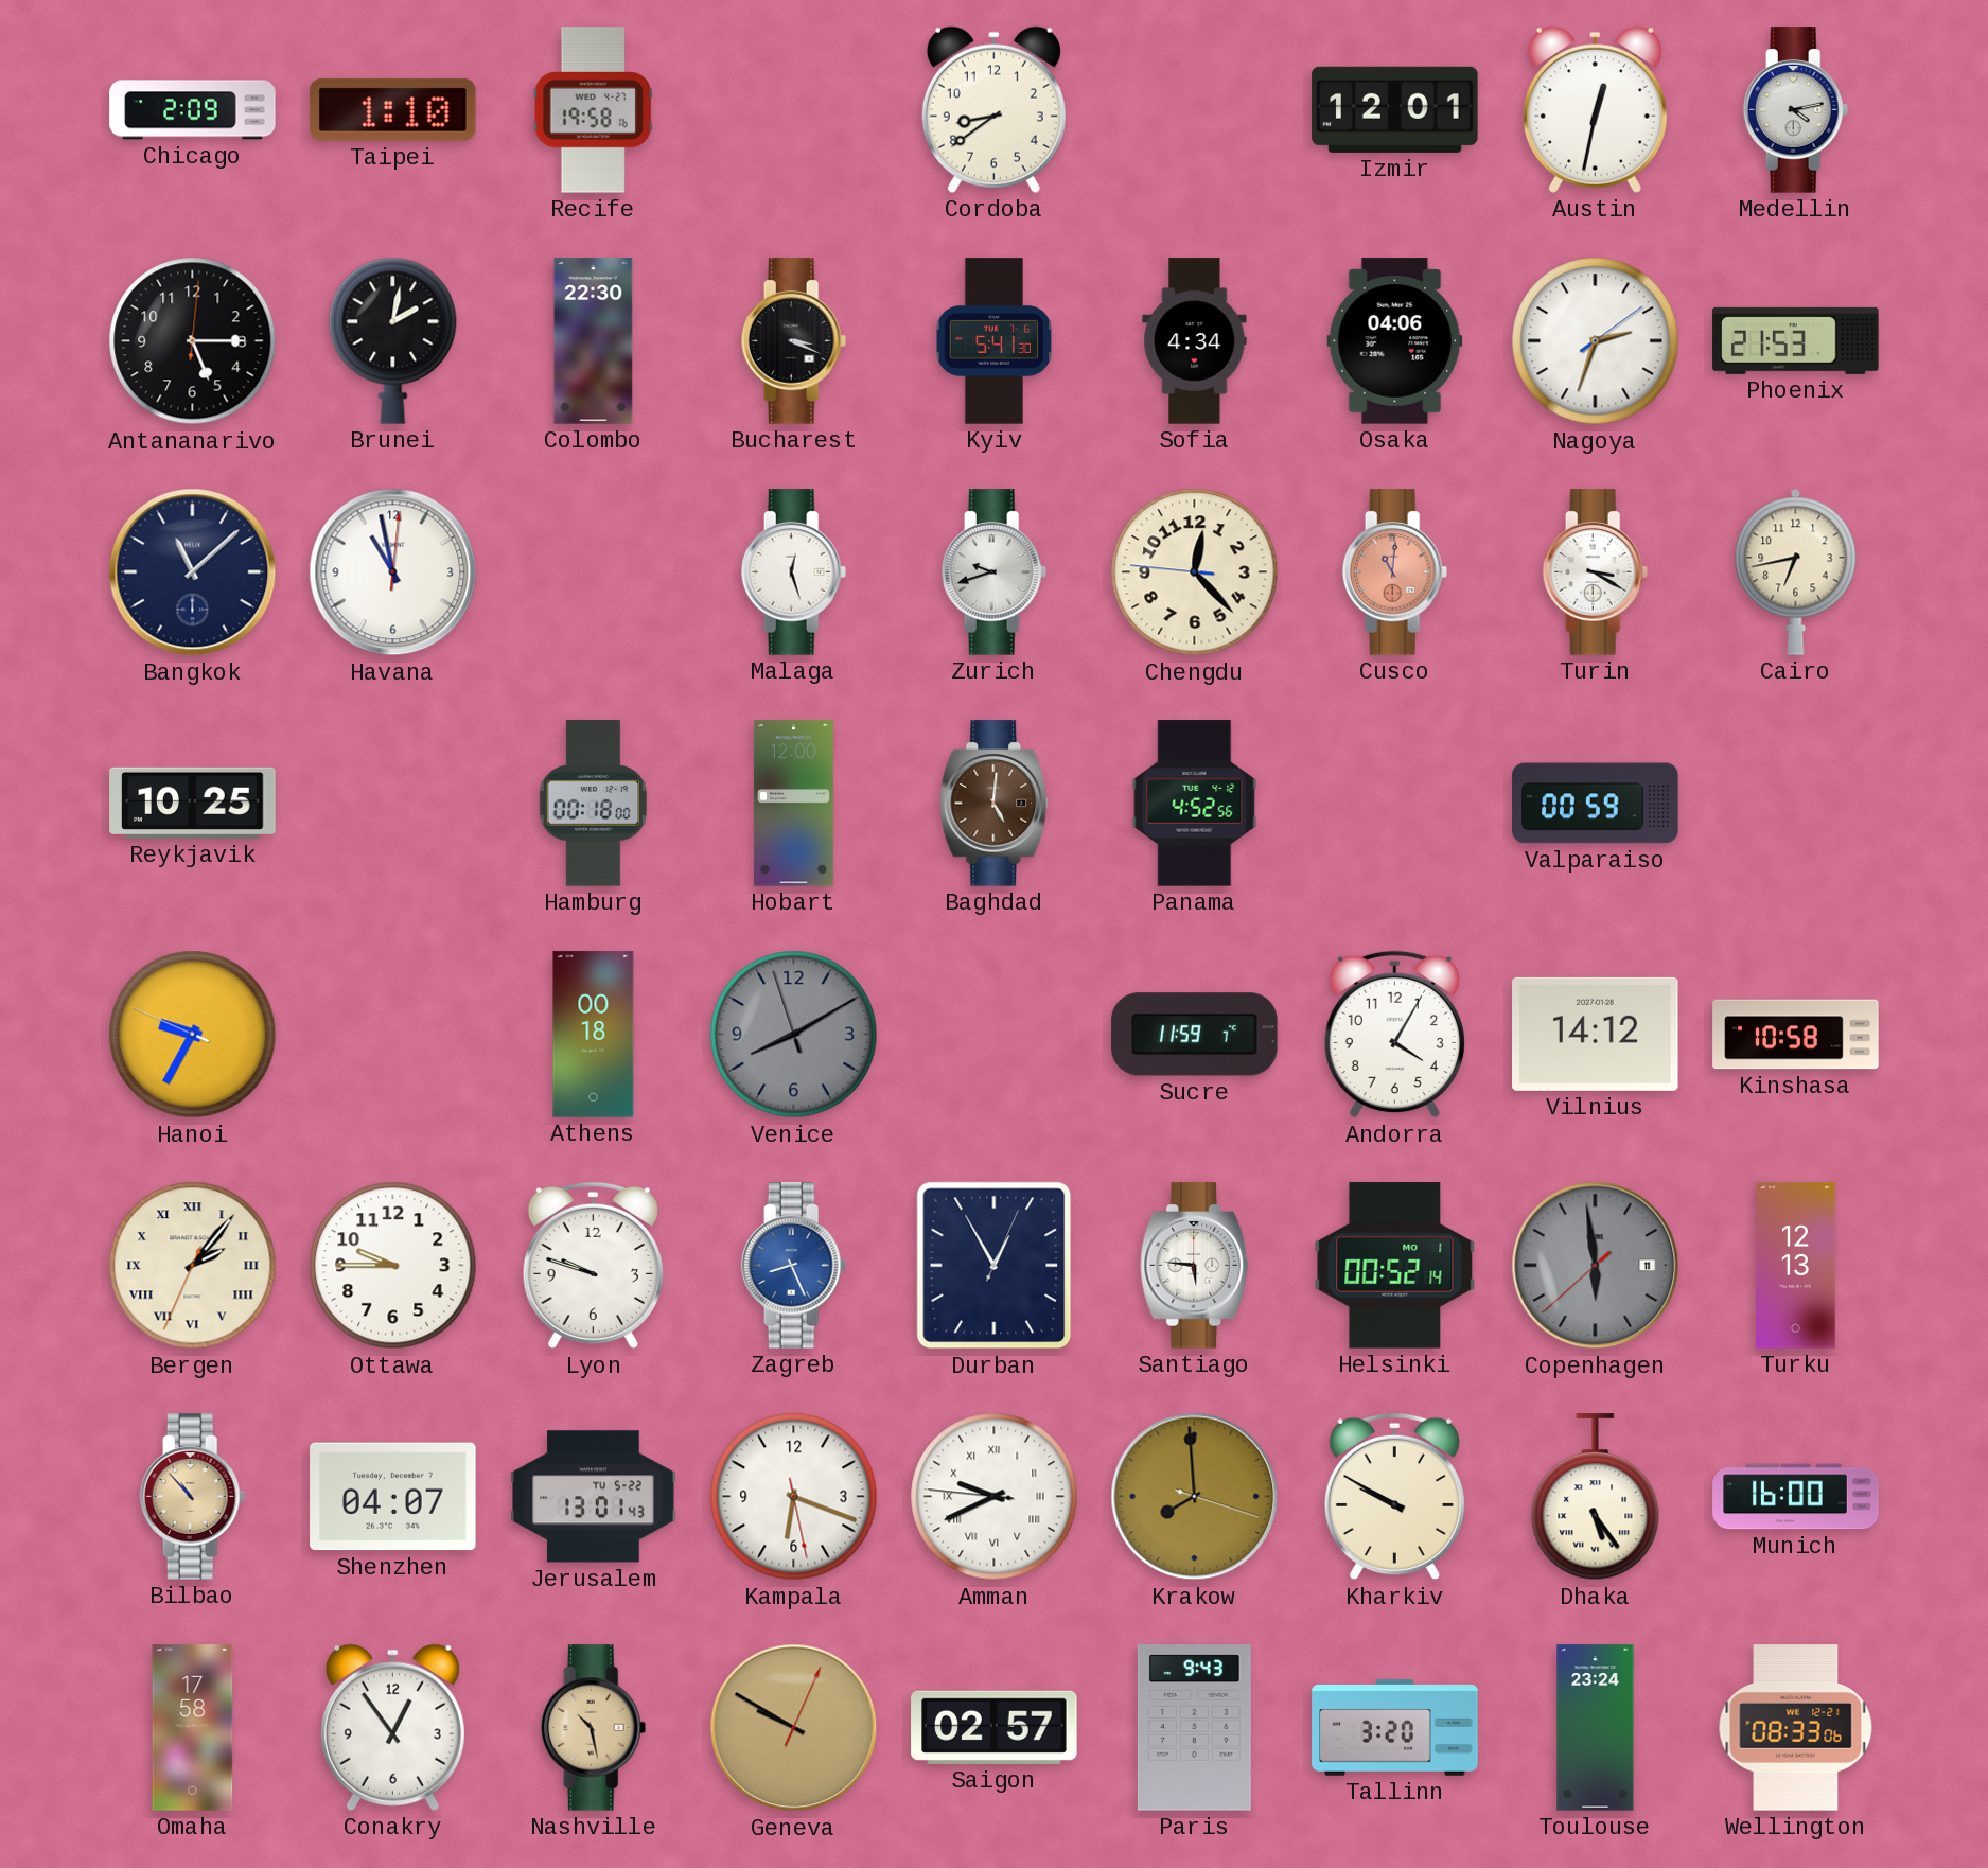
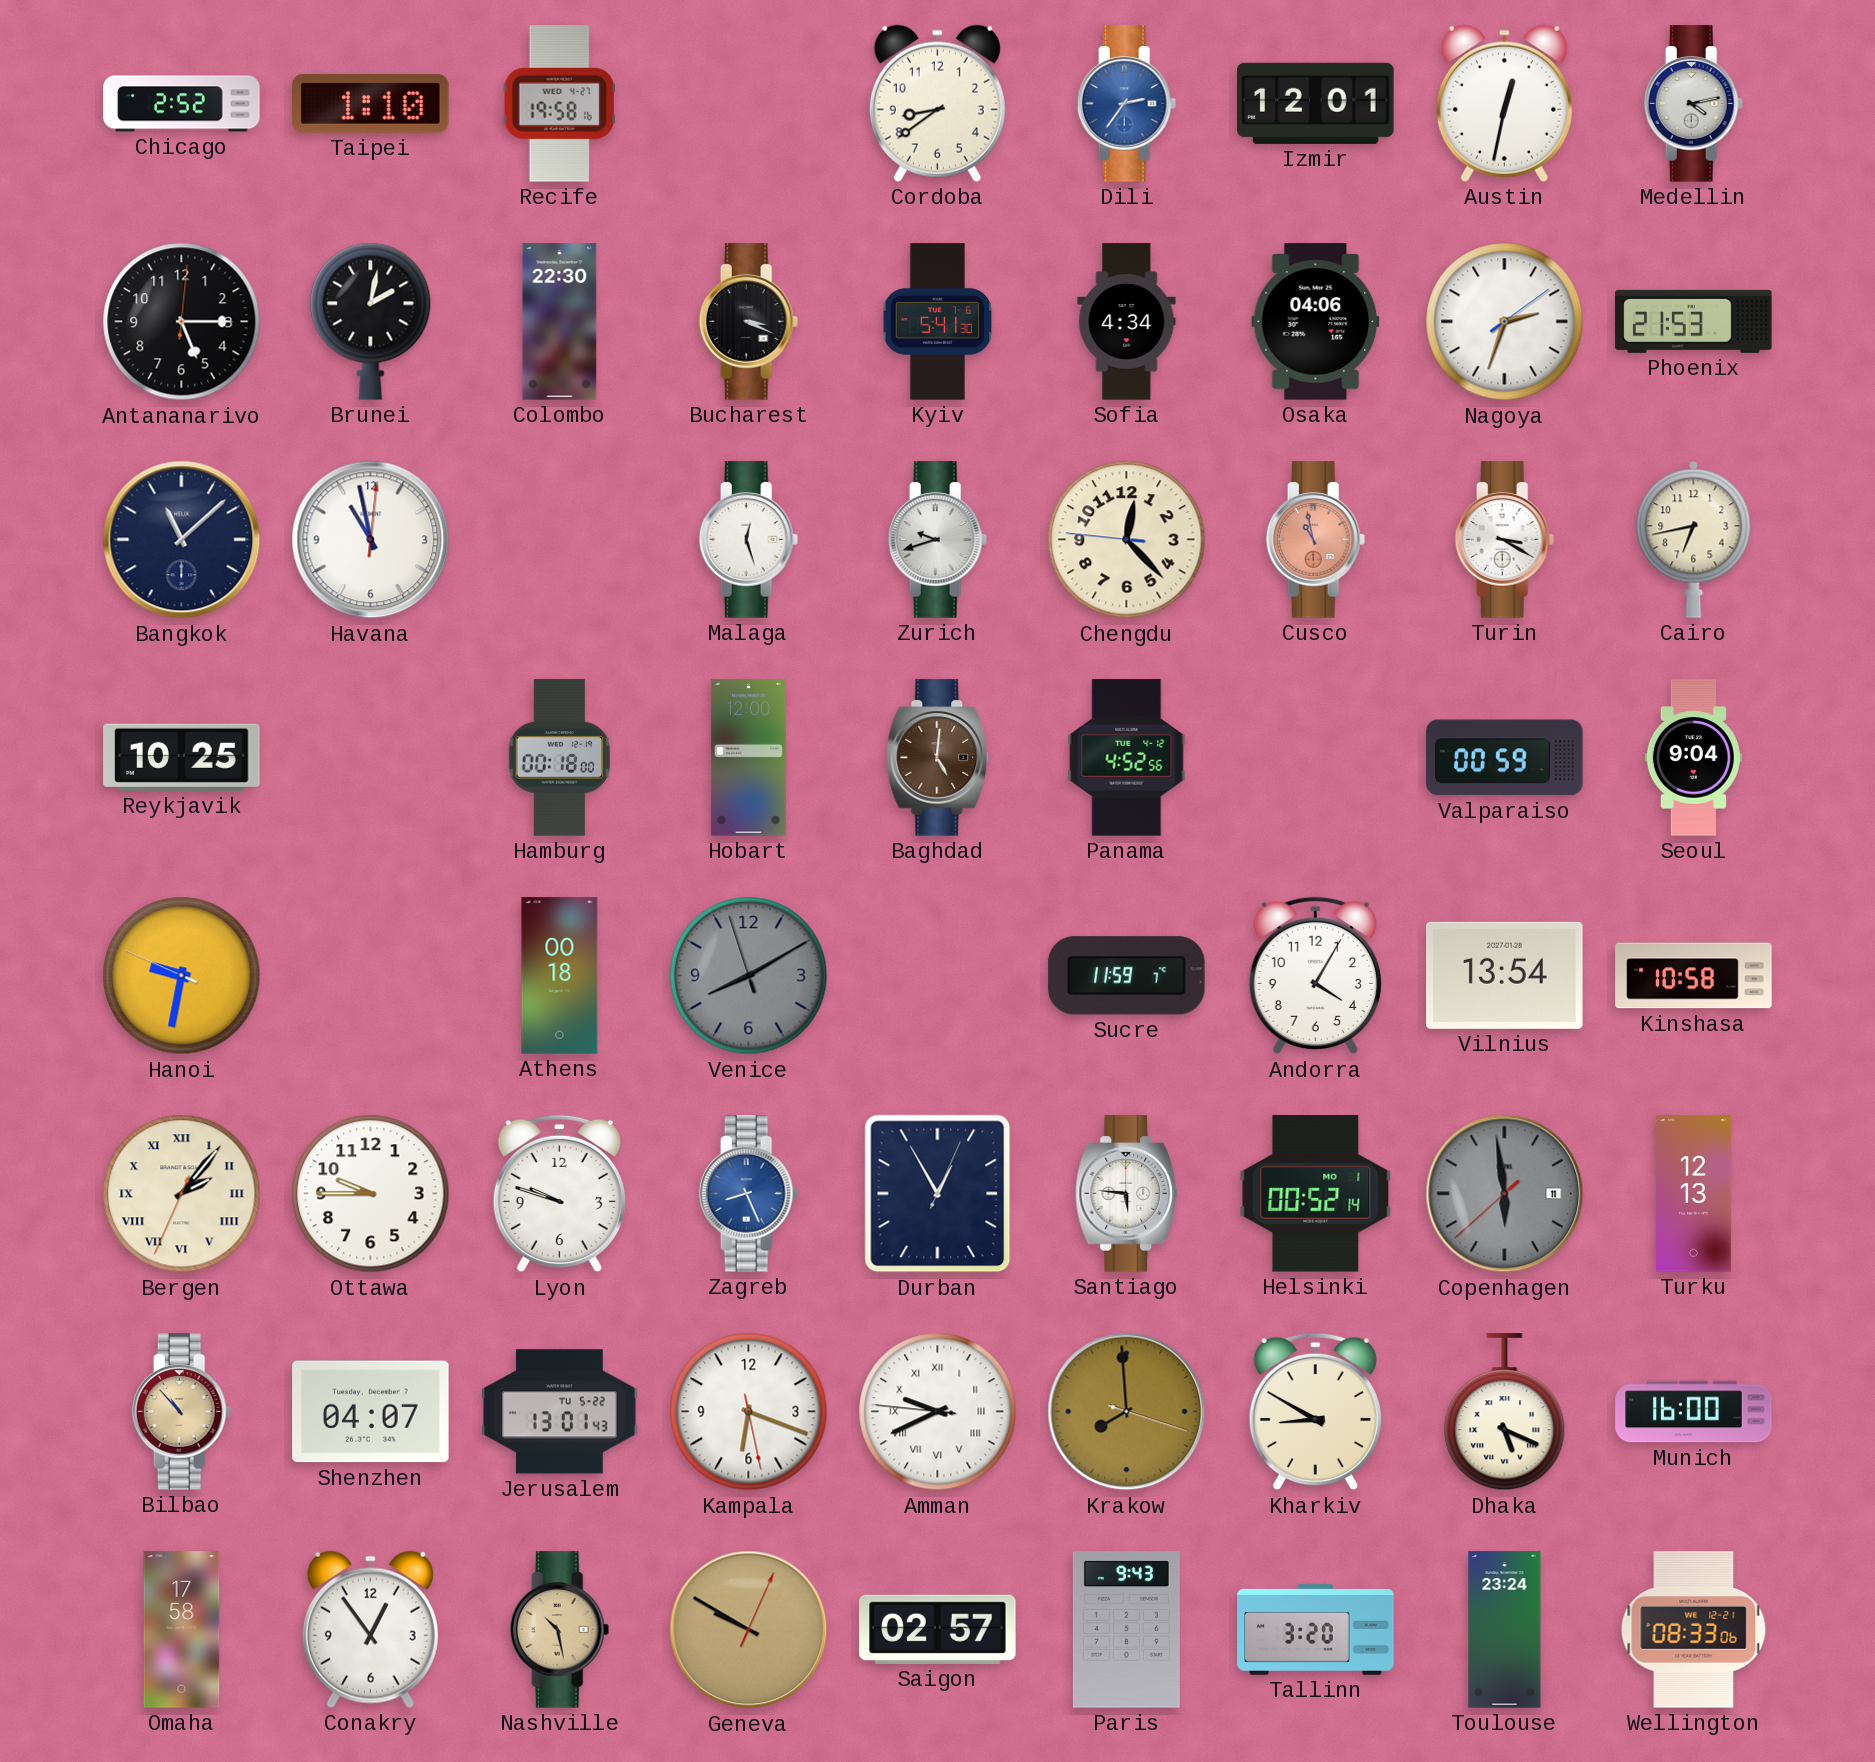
Chicago: 2:09 -> 2:52 (182, 104)
Dili: none -> 2:36 (1127, 104)
Cusco: 11:01 -> 10:58 (1316, 540)
Seoul: none -> 9:04 (1693, 758)
Hanoi: 9:34 -> 9:31 (182, 976)
Vilnius: 14:12 -> 13:54 (1505, 975)
Kharkiv: 9:50 -> 8:50 (1315, 1412)
Dhaka: 5:24 -> 5:19 (1505, 1412)
